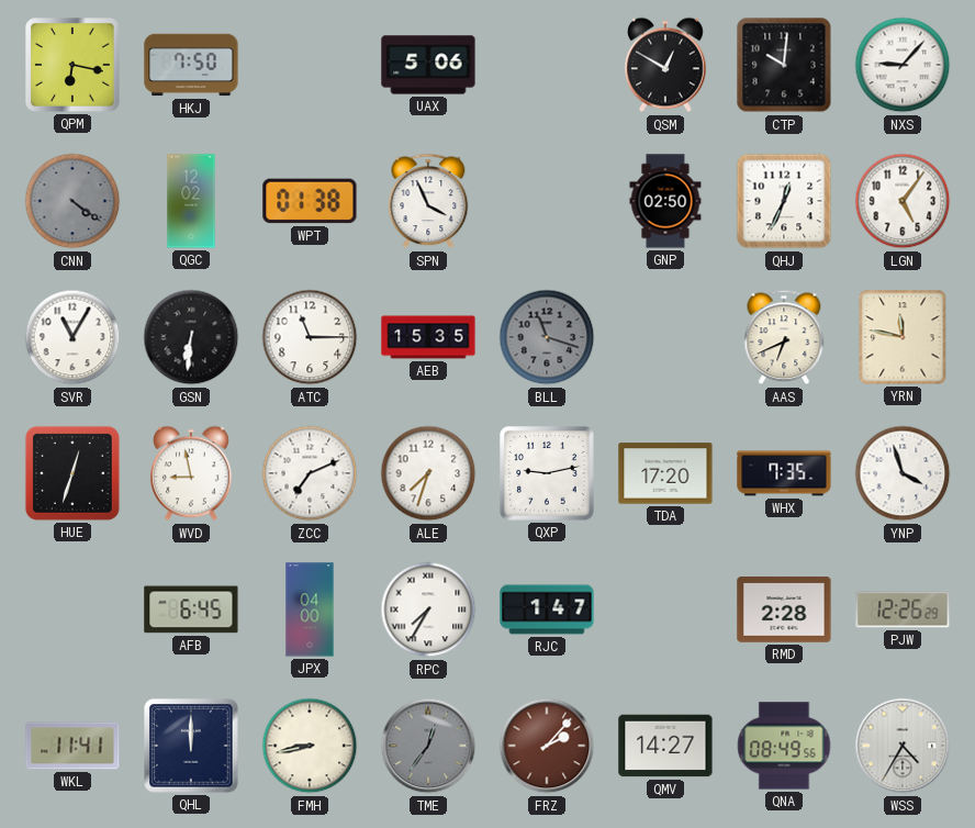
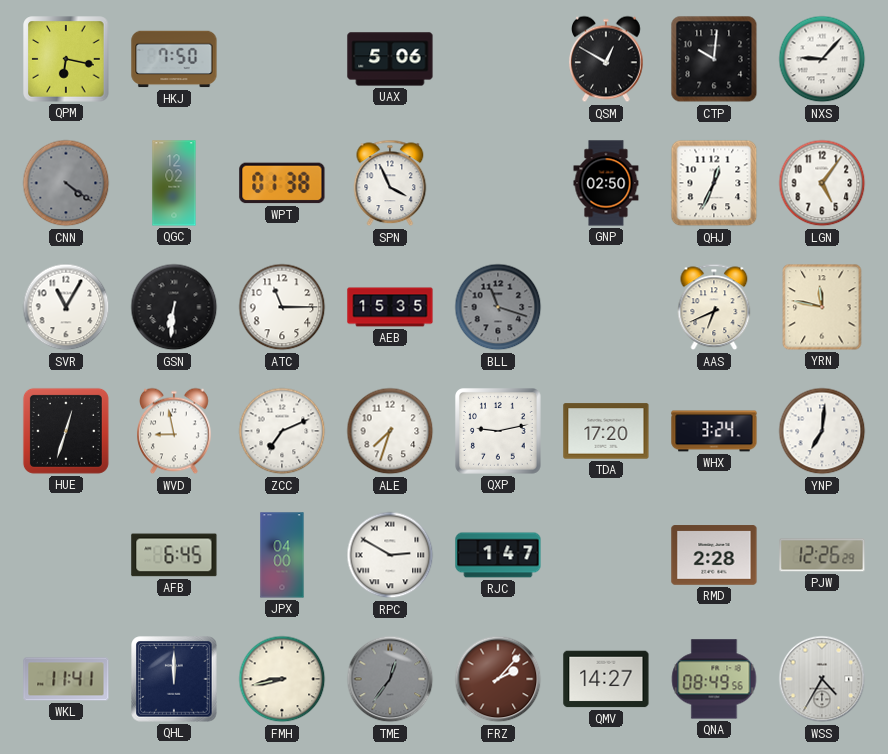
WHX: 7:35 -> 3:24 (714, 431)
YNP: 3:57 -> 7:01 (822, 431)
RPC: 7:35 -> 2:50 (390, 555)
